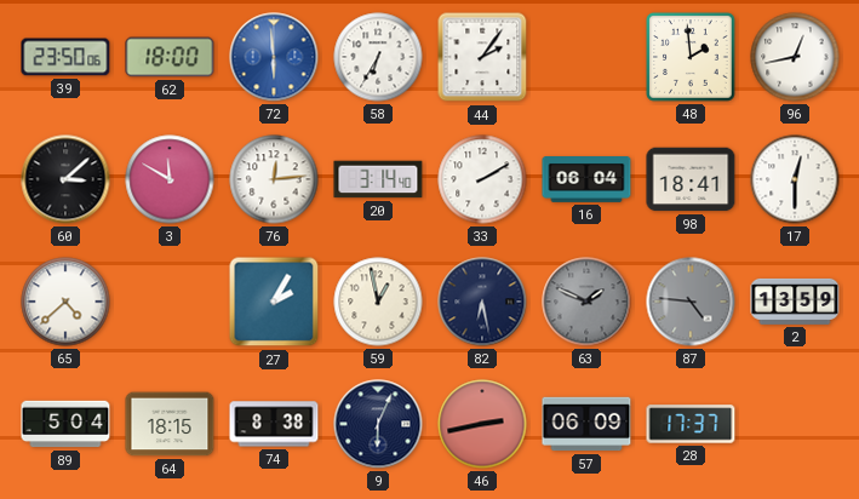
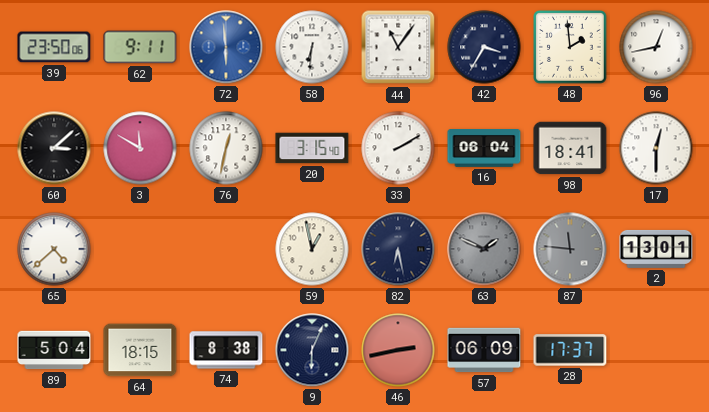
62: 18:00 -> 9:11 (140, 47)
58: 6:35 -> 6:31 (312, 47)
44: 2:06 -> 11:06 (398, 47)
42: none -> 3:35 (484, 47)
76: 12:14 -> 12:32 (226, 148)
20: 3:14 -> 3:15 (312, 148)
27: 2:05 -> none (274, 302)
87: 4:46 -> 11:46 (570, 249)
2: 13:59 -> 13:01 (656, 249)
